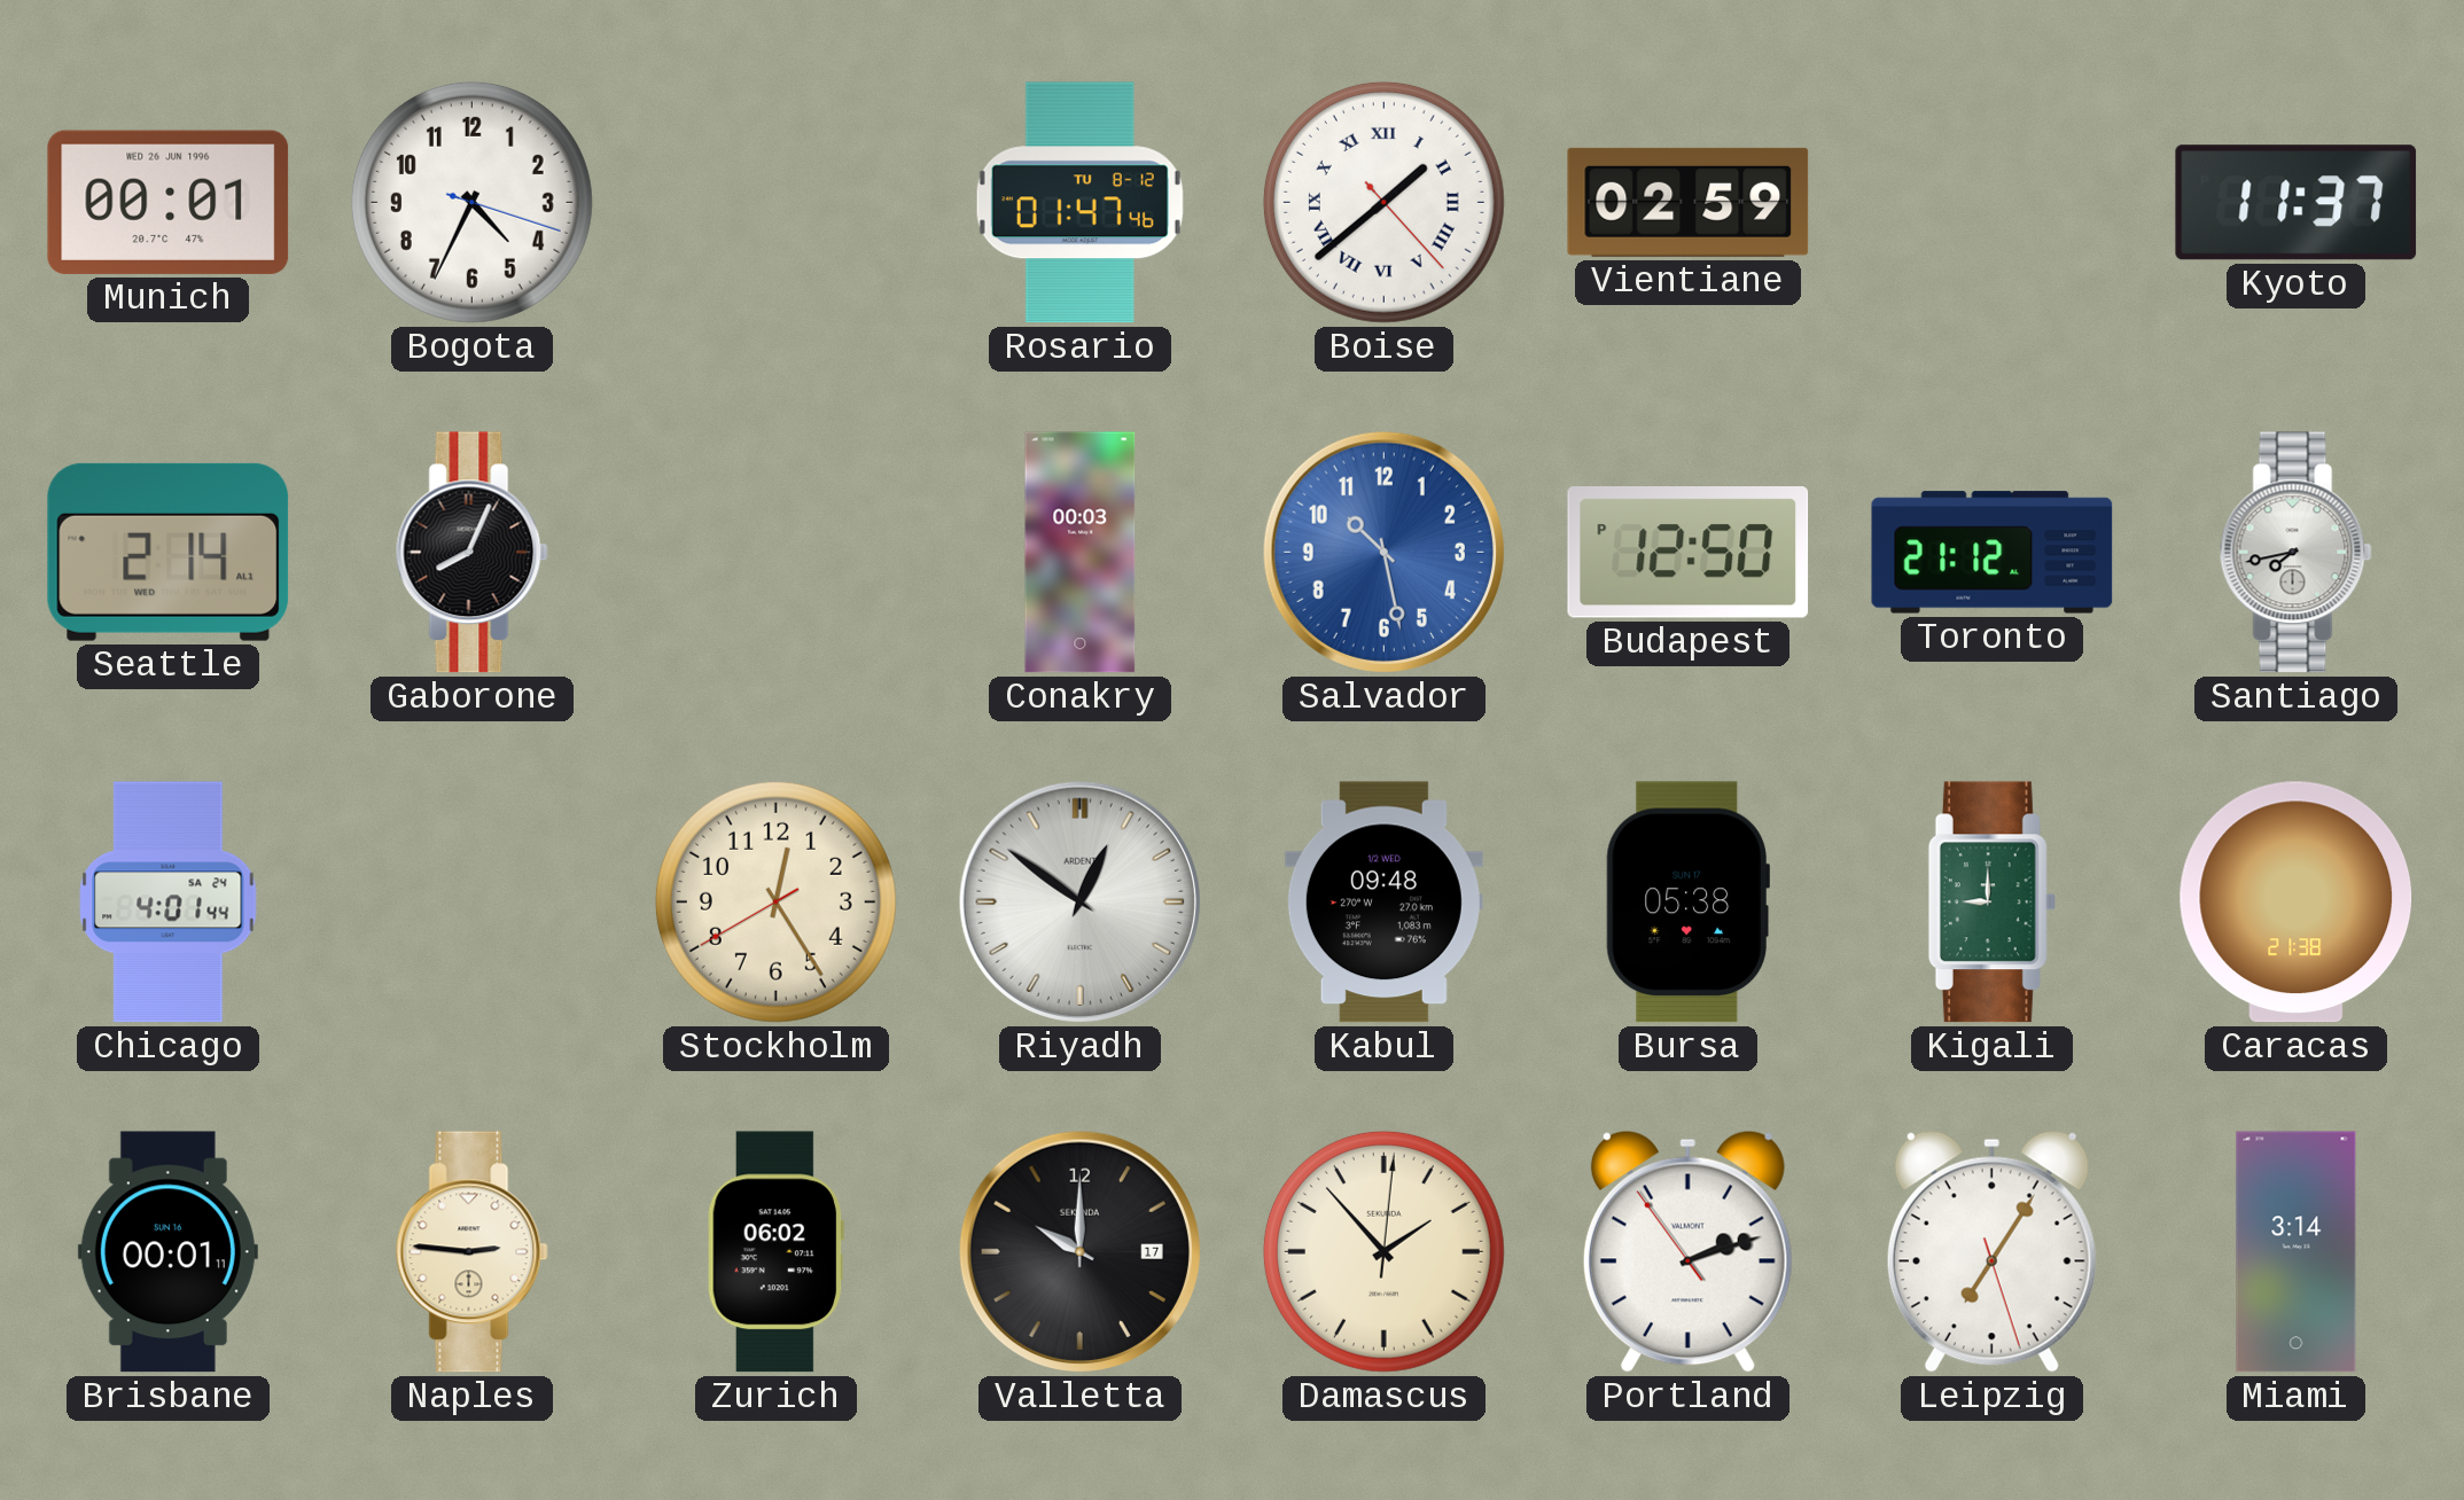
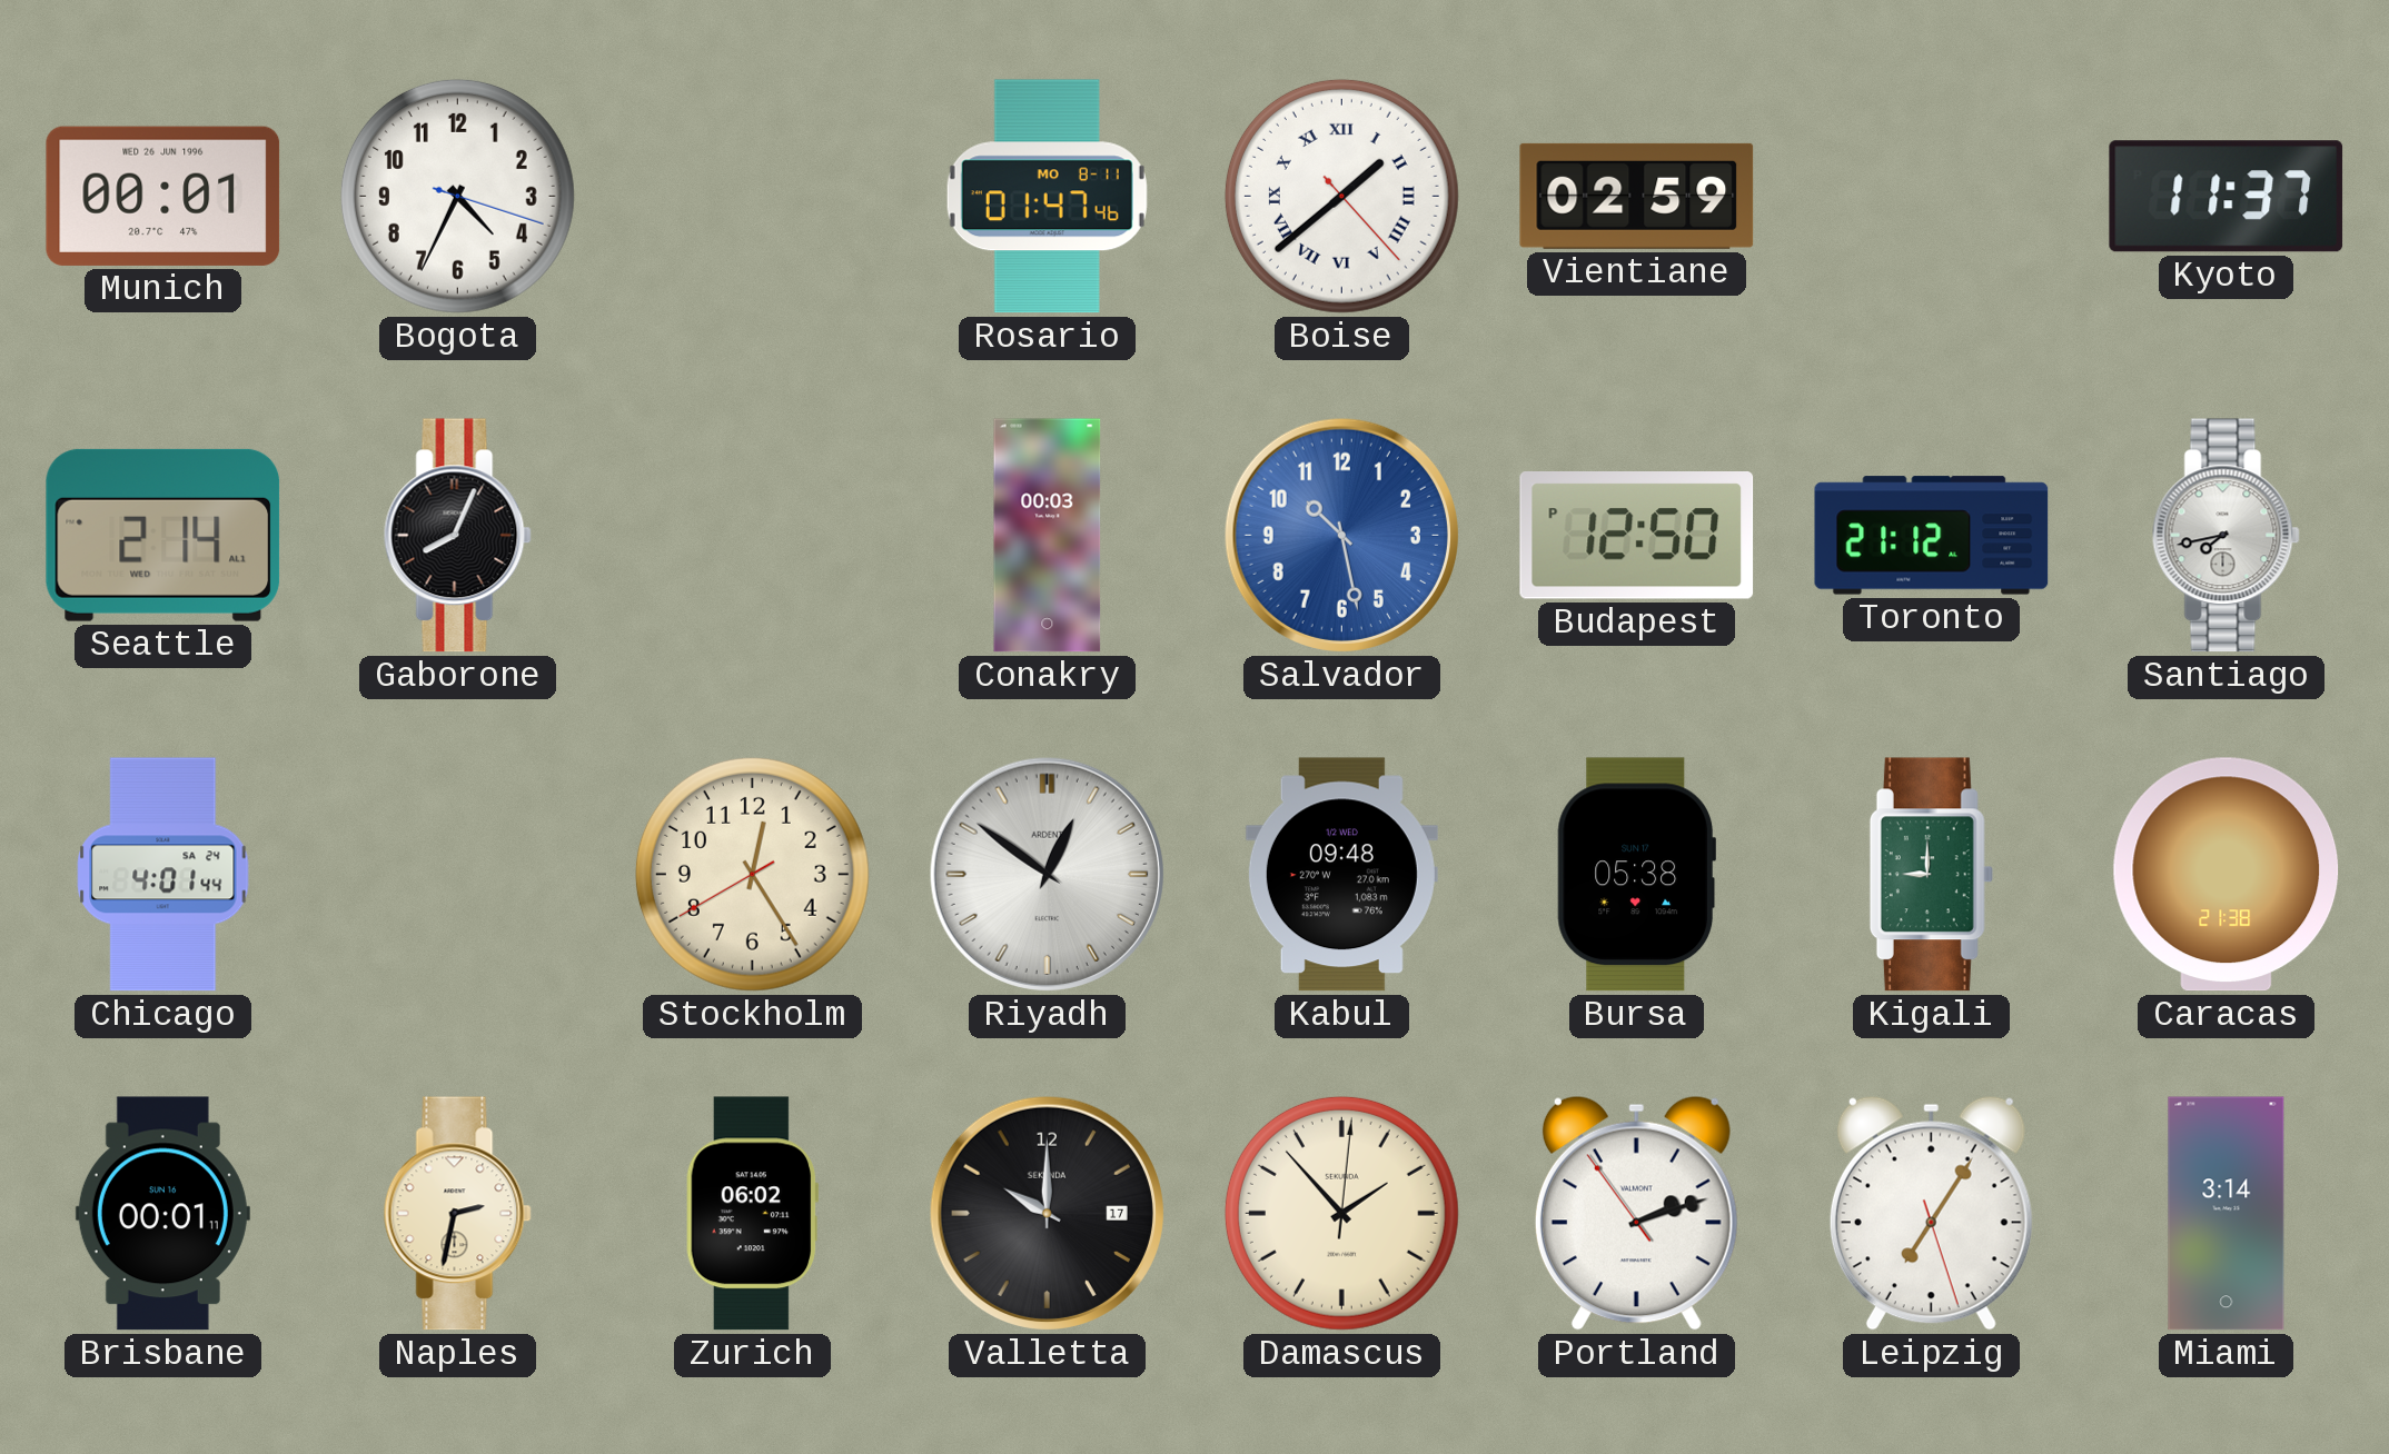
Rosario date: TU 8-12 -> MO 8-11 (1047, 197)
Naples: 2:46 -> 2:32 (457, 1214)
